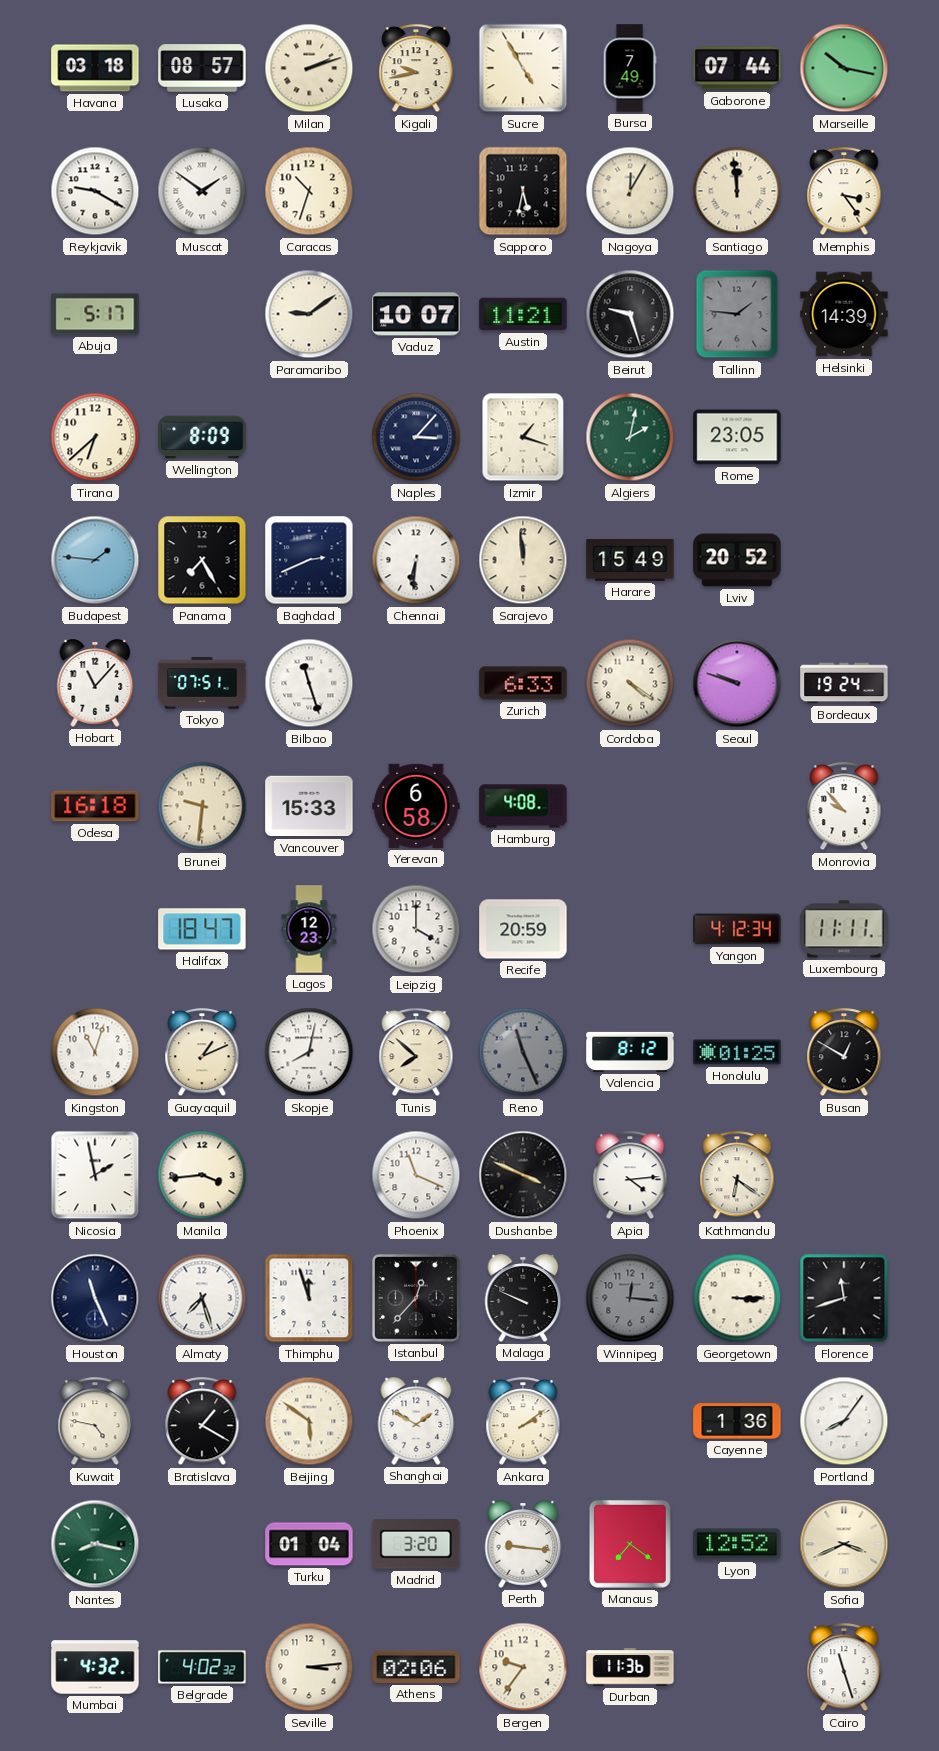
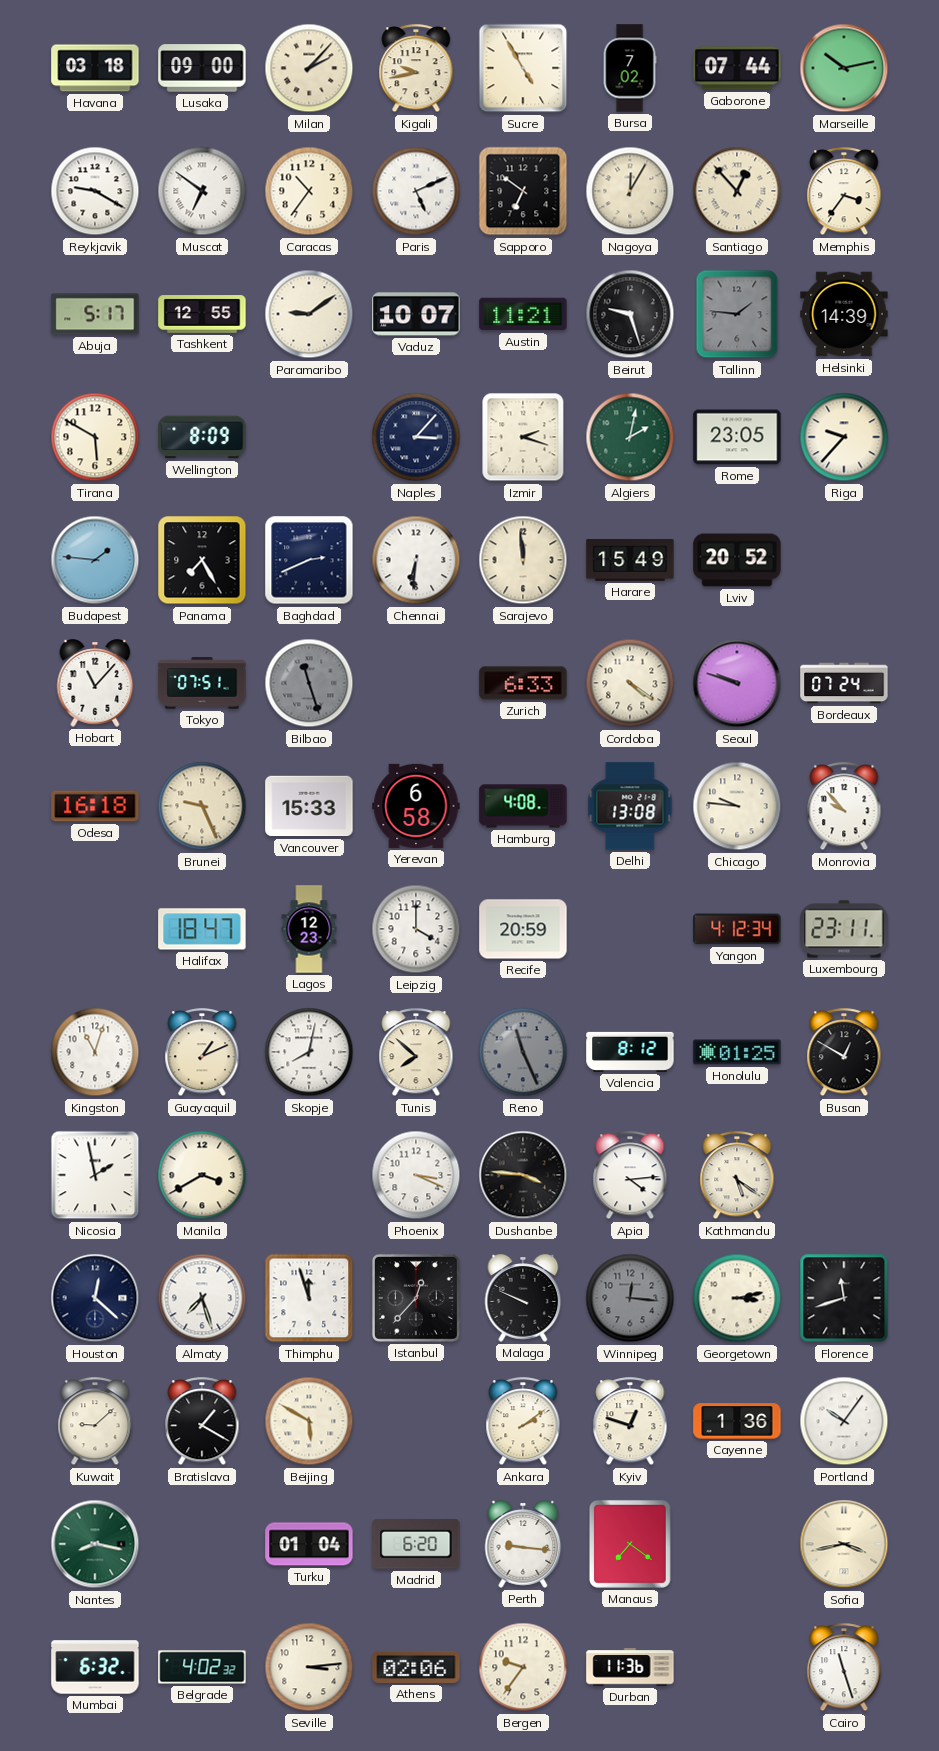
Lusaka: 08:57 -> 09:00 (202, 68)
Milan: 2:12 -> 2:07 (309, 68)
Bursa: 7:49 -> 7:02 (630, 68)
Marseille: 10:17 -> 10:13 (844, 68)
Muscat: 1:51 -> 6:51 (202, 191)
Caracas: 10:33 -> 10:36 (309, 191)
Paris: none -> 5:11 (416, 191)
Sapporo: 5:32 -> 6:51 (523, 191)
Santiago: 11:59 -> 12:53 (737, 191)
Memphis: 3:24 -> 3:36 (844, 192)
Tashkent: none -> 12:55 (202, 314)
Tirana: 6:38 -> 5:50 (95, 437)
Izmir: 1:18 -> 2:18 (523, 437)
Riga: none -> 9:37 (844, 437)
Bilbao dial: white -> grey (309, 683)
Bordeaux: 19:24 -> 07:24 (844, 683)
Brunei: 9:31 -> 9:26 (202, 806)
Delhi: none -> 13:08 (630, 806)
Chicago: none -> 9:46 (737, 806)
Luxembourg: 11:11 -> 23:11 (844, 929)
Manila: 3:44 -> 3:40 (202, 1175)
Phoenix: 11:19 -> 3:19 (416, 1175)
Dushanbe: 3:49 -> 3:46 (523, 1175)
Kathmandu: 6:21 -> 5:21 (737, 1176)
Houston: 11:26 -> 12:22 (95, 1298)
Georgetown: 3:15 -> 3:13 (737, 1298)
Kuwait: 4:47 -> 9:08 (95, 1422)
Beijing: 5:51 -> 5:50 (309, 1421)
Shanghai: 1:50 -> none (416, 1421)
Kyiv: none -> 12:48 (630, 1422)
Portland: 8:06 -> 10:06 (844, 1421)
Madrid: 3:20 -> 6:20 (416, 1545)
Lyon: 12:52 -> none (737, 1544)
Sofia: 3:41 -> 3:43 (844, 1544)
Mumbai: 4:32 -> 6:32 (95, 1667)
